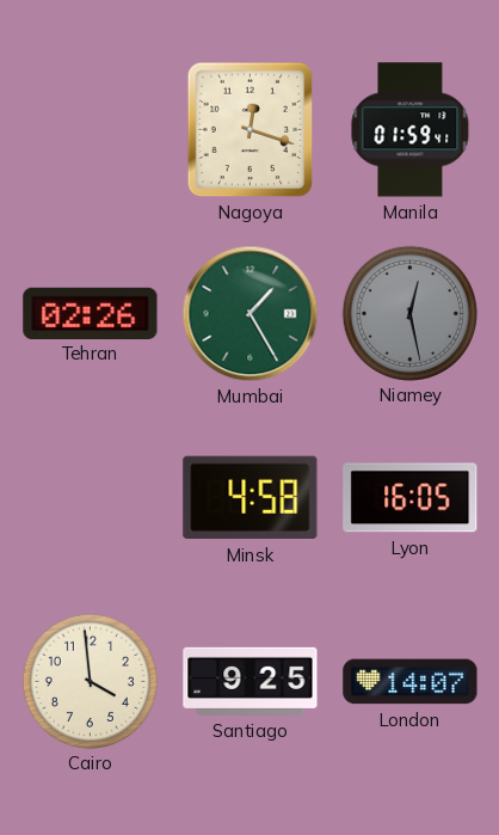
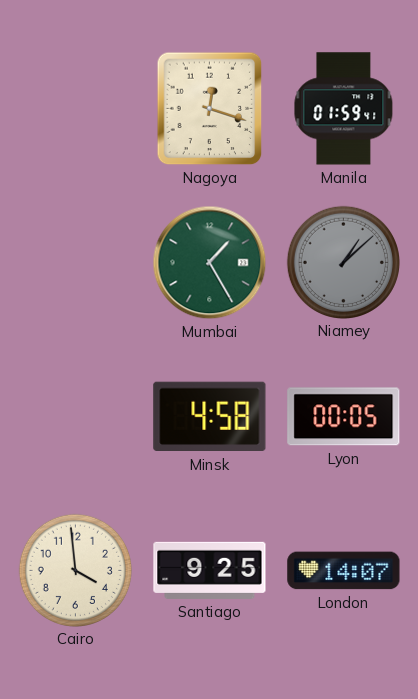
Tehran: 02:26 -> none (91, 313)
Niamey: 12:28 -> 1:08 (343, 262)
Lyon: 16:05 -> 00:05 (344, 417)
